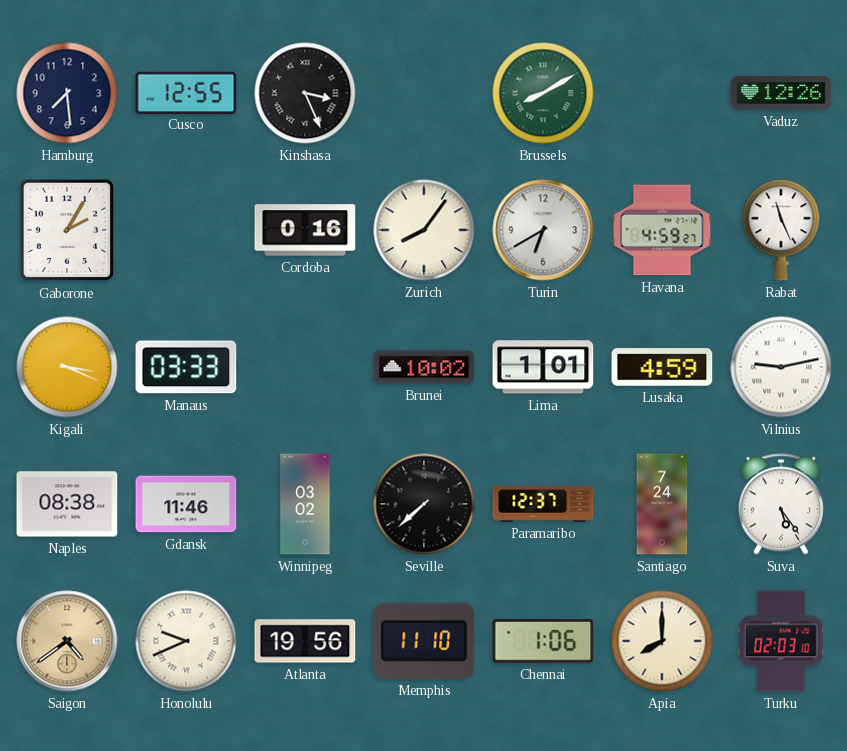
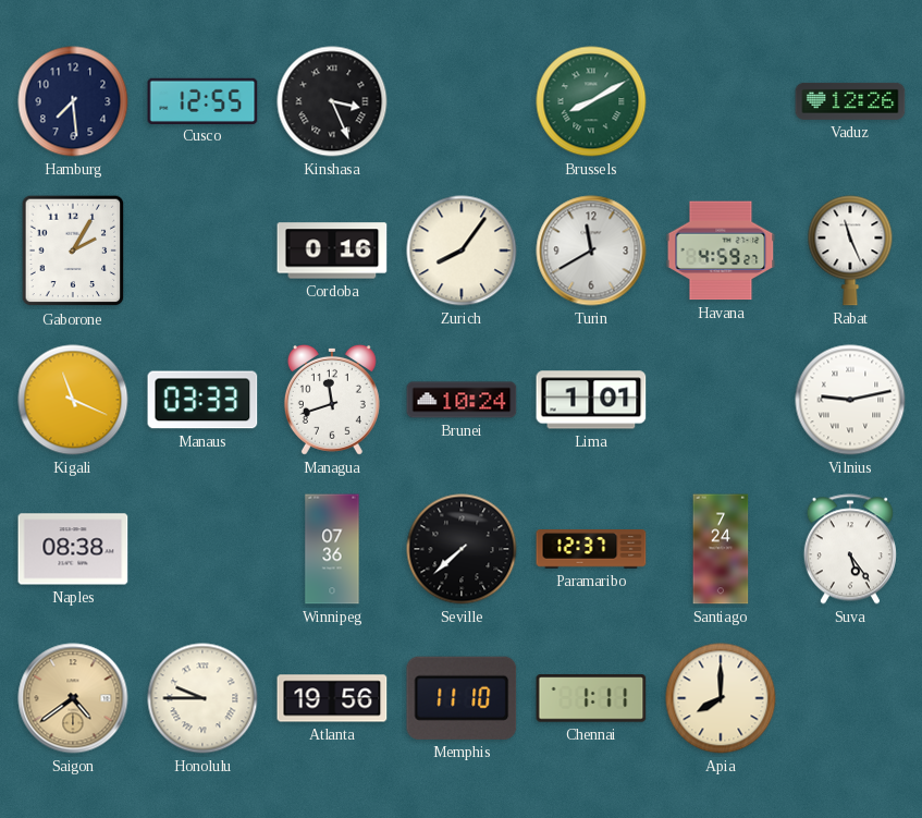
Turin: 6:40 -> 11:40 (591, 251)
Kigali: 3:19 -> 11:19 (73, 400)
Managua: none -> 11:42 (332, 400)
Brunei: 10:02 -> 10:24 (462, 400)
Lusaka: 4:59 -> none (662, 367)
Gdansk: 11:46 -> none (186, 504)
Winnipeg: 03:02 -> 07:36 (332, 549)
Honolulu: 9:41 -> 9:45 (202, 698)
Chennai: 1:06 -> 1:11 (591, 698)
Turku: 02:03 -> none (782, 641)
